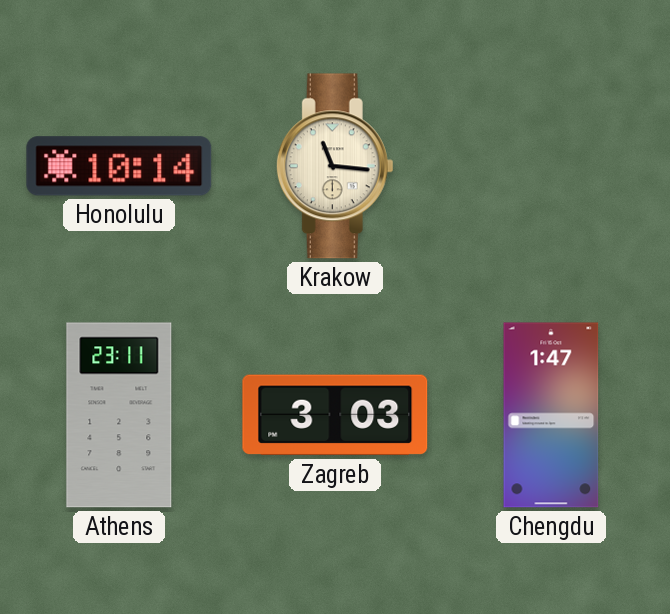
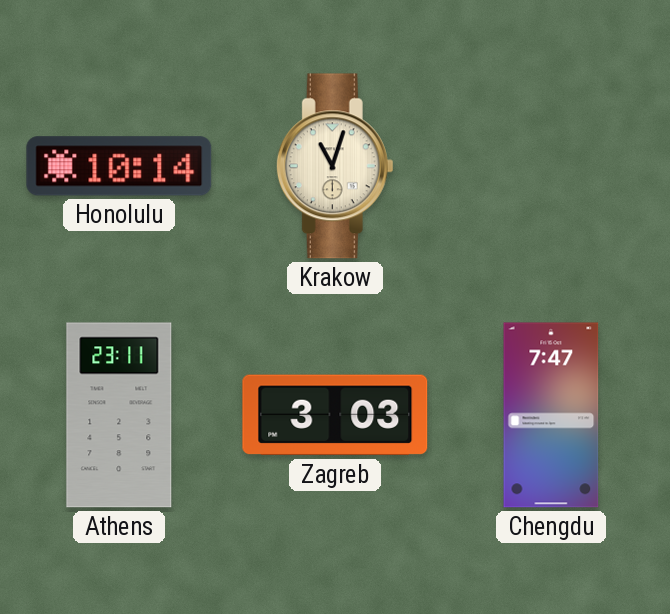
Krakow: 11:16 -> 11:03 (335, 166)
Chengdu: 1:47 -> 7:47 (551, 415)
